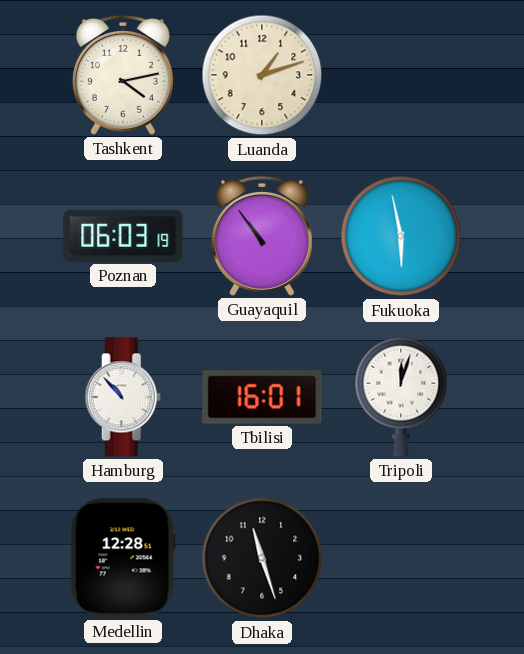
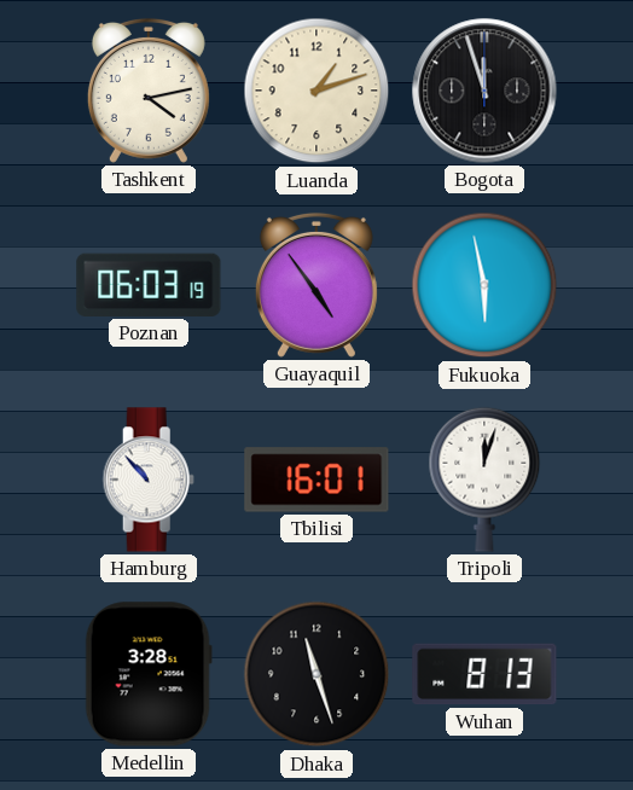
Bogota: none -> 11:57 (484, 91)
Guayaquil: 10:54 -> 4:54 (316, 285)
Medellin: 12:28 -> 3:28 (149, 674)
Wuhan: none -> 8:13 (484, 674)
